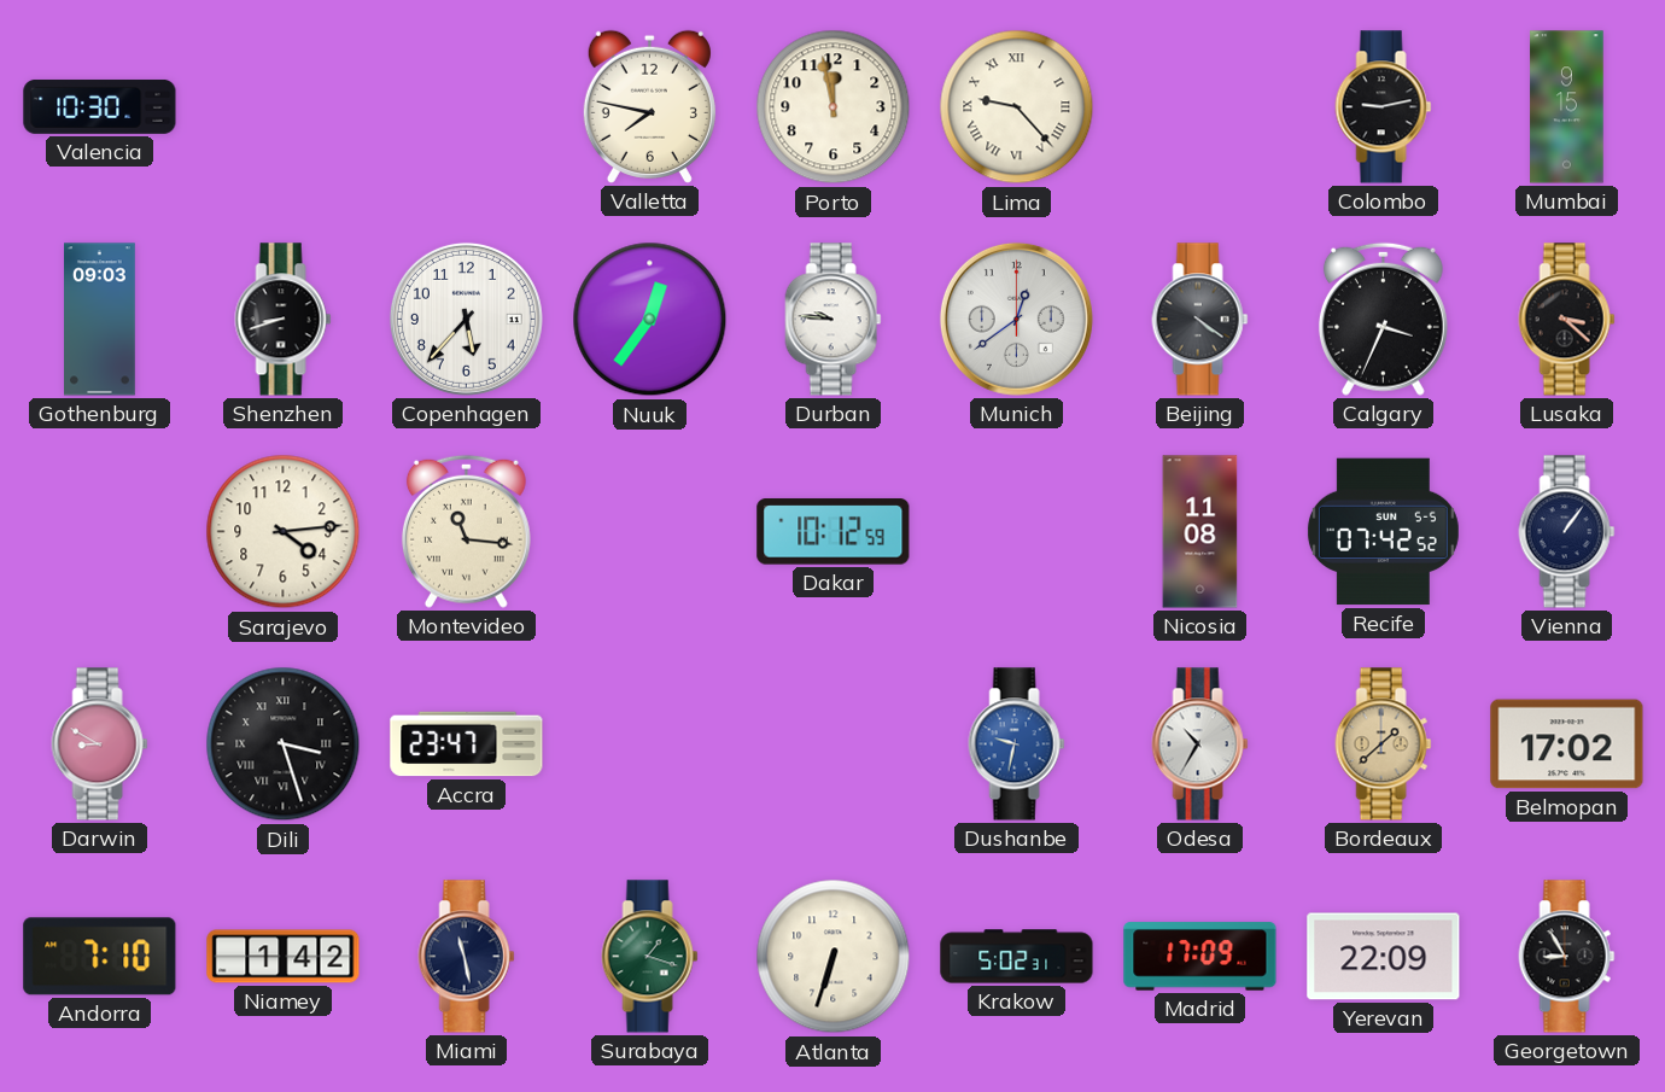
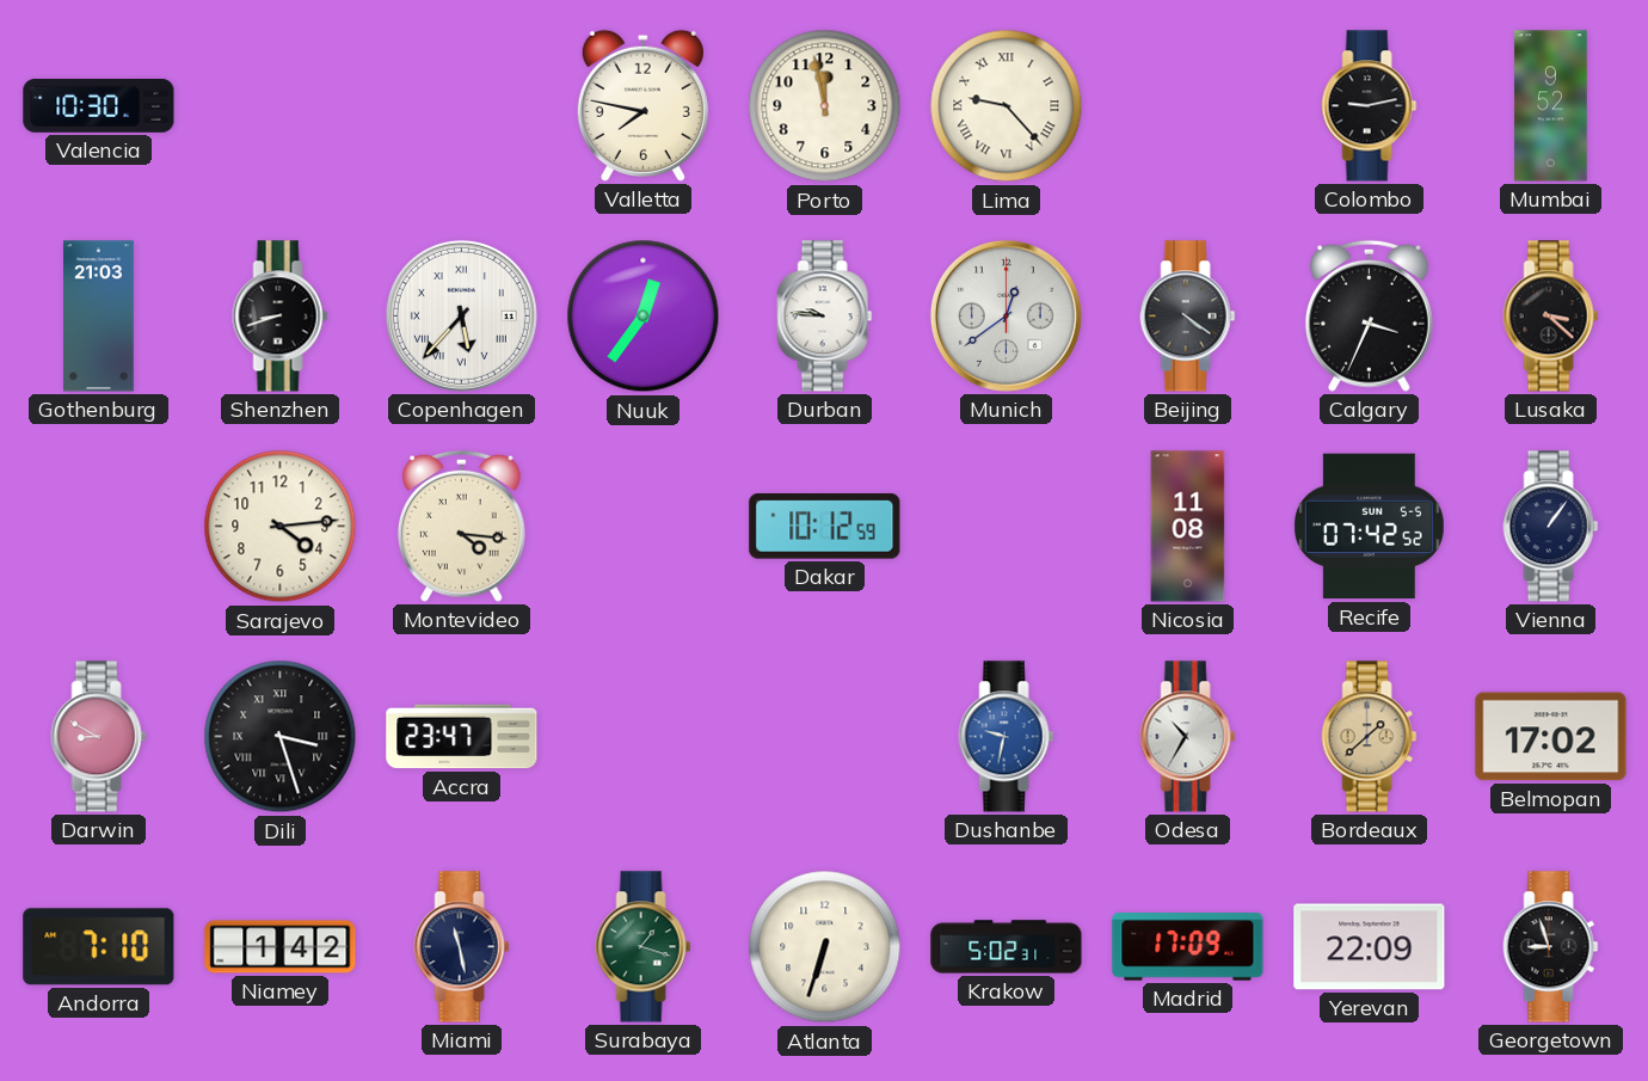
Mumbai: 9:15 -> 9:52 (1551, 106)
Gothenburg: 09:03 -> 21:03 (99, 317)
Copenhagen numerals: Arabic -> Roman (461, 315)
Montevideo: 11:16 -> 4:16 (461, 526)
Georgetown: 8:55 -> 8:57 (1551, 947)
